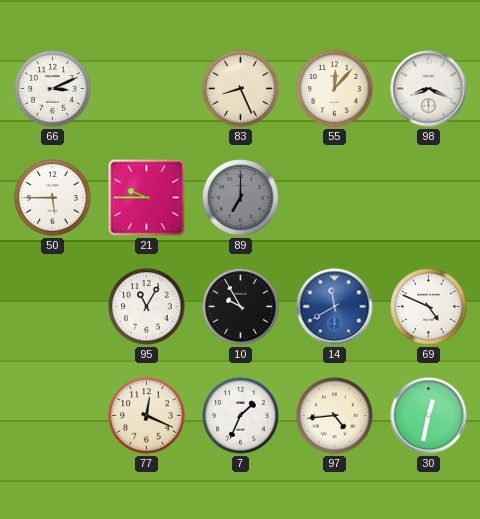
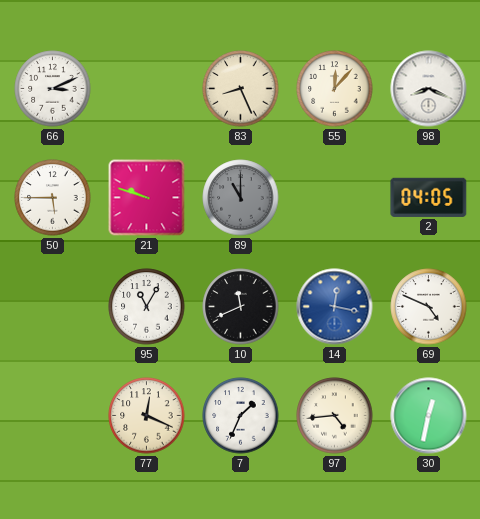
21: 9:45 -> 9:48 (147, 198)
89: 7:00 -> 11:00 (241, 198)
2: none -> 04:05 (429, 197)
10: 9:55 -> 11:41 (241, 307)
14: 11:40 -> 12:17 (335, 307)
